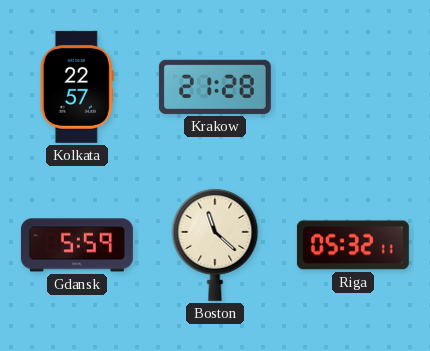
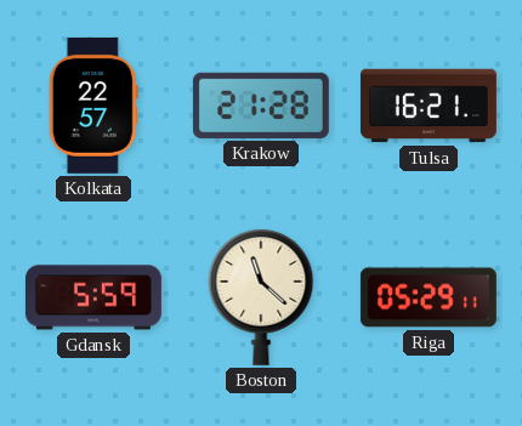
Tulsa: none -> 16:21 (429, 106)
Riga: 05:32 -> 05:29 (429, 297)
